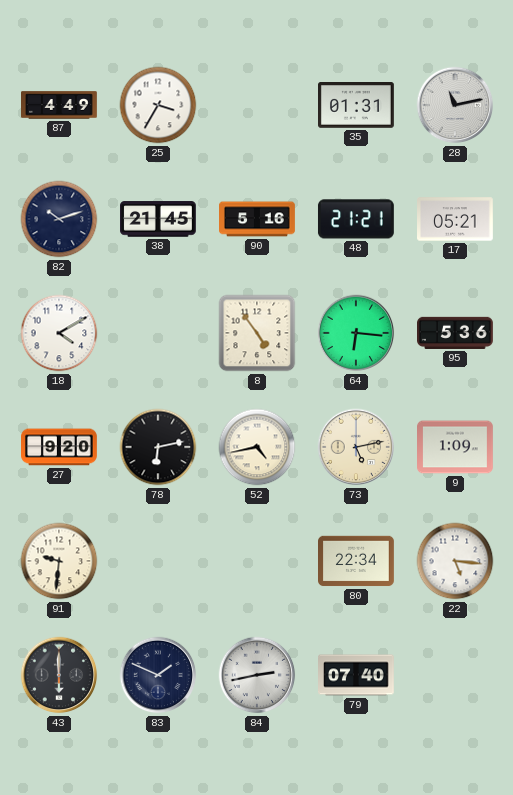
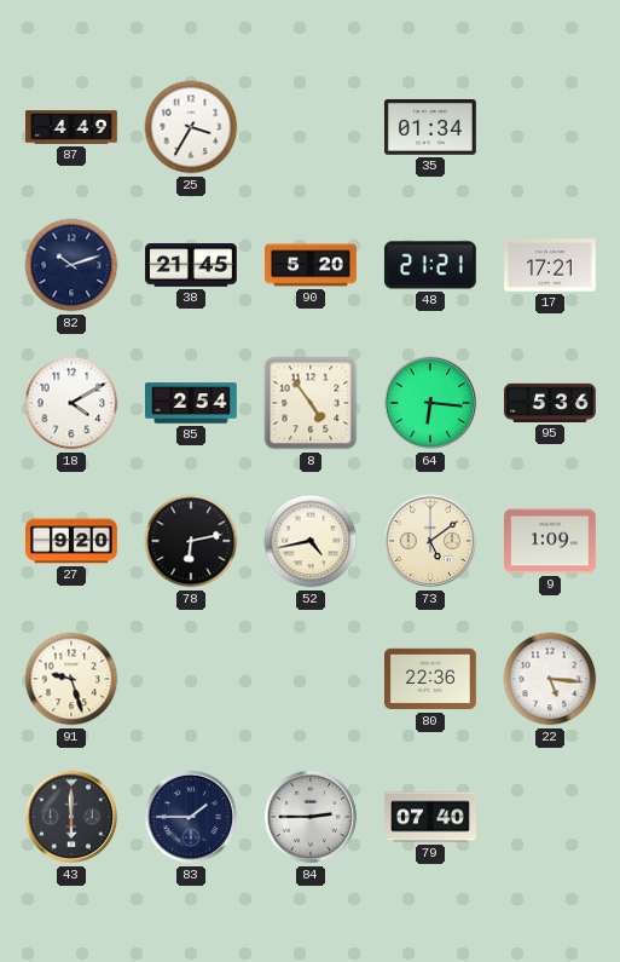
35: 01:31 -> 01:34 (431, 127)
28: 11:13 -> none (455, 105)
90: 5:16 -> 5:20 (311, 265)
17: 05:21 -> 17:21 (551, 265)
85: none -> 2:54 (191, 403)
73: 5:13 -> 5:09 (430, 541)
91: 9:31 -> 9:27 (71, 679)
80: 22:34 -> 22:36 (431, 679)
83: 1:49 -> 1:45 (191, 817)
84: 2:43 -> 2:45 (311, 817)
